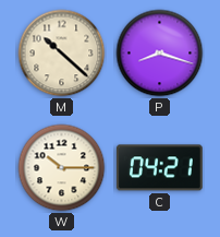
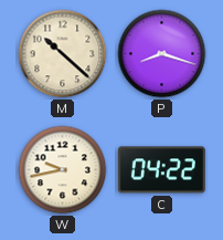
W: 10:15 -> 9:43 (63, 170)
C: 04:21 -> 04:22 (161, 170)
